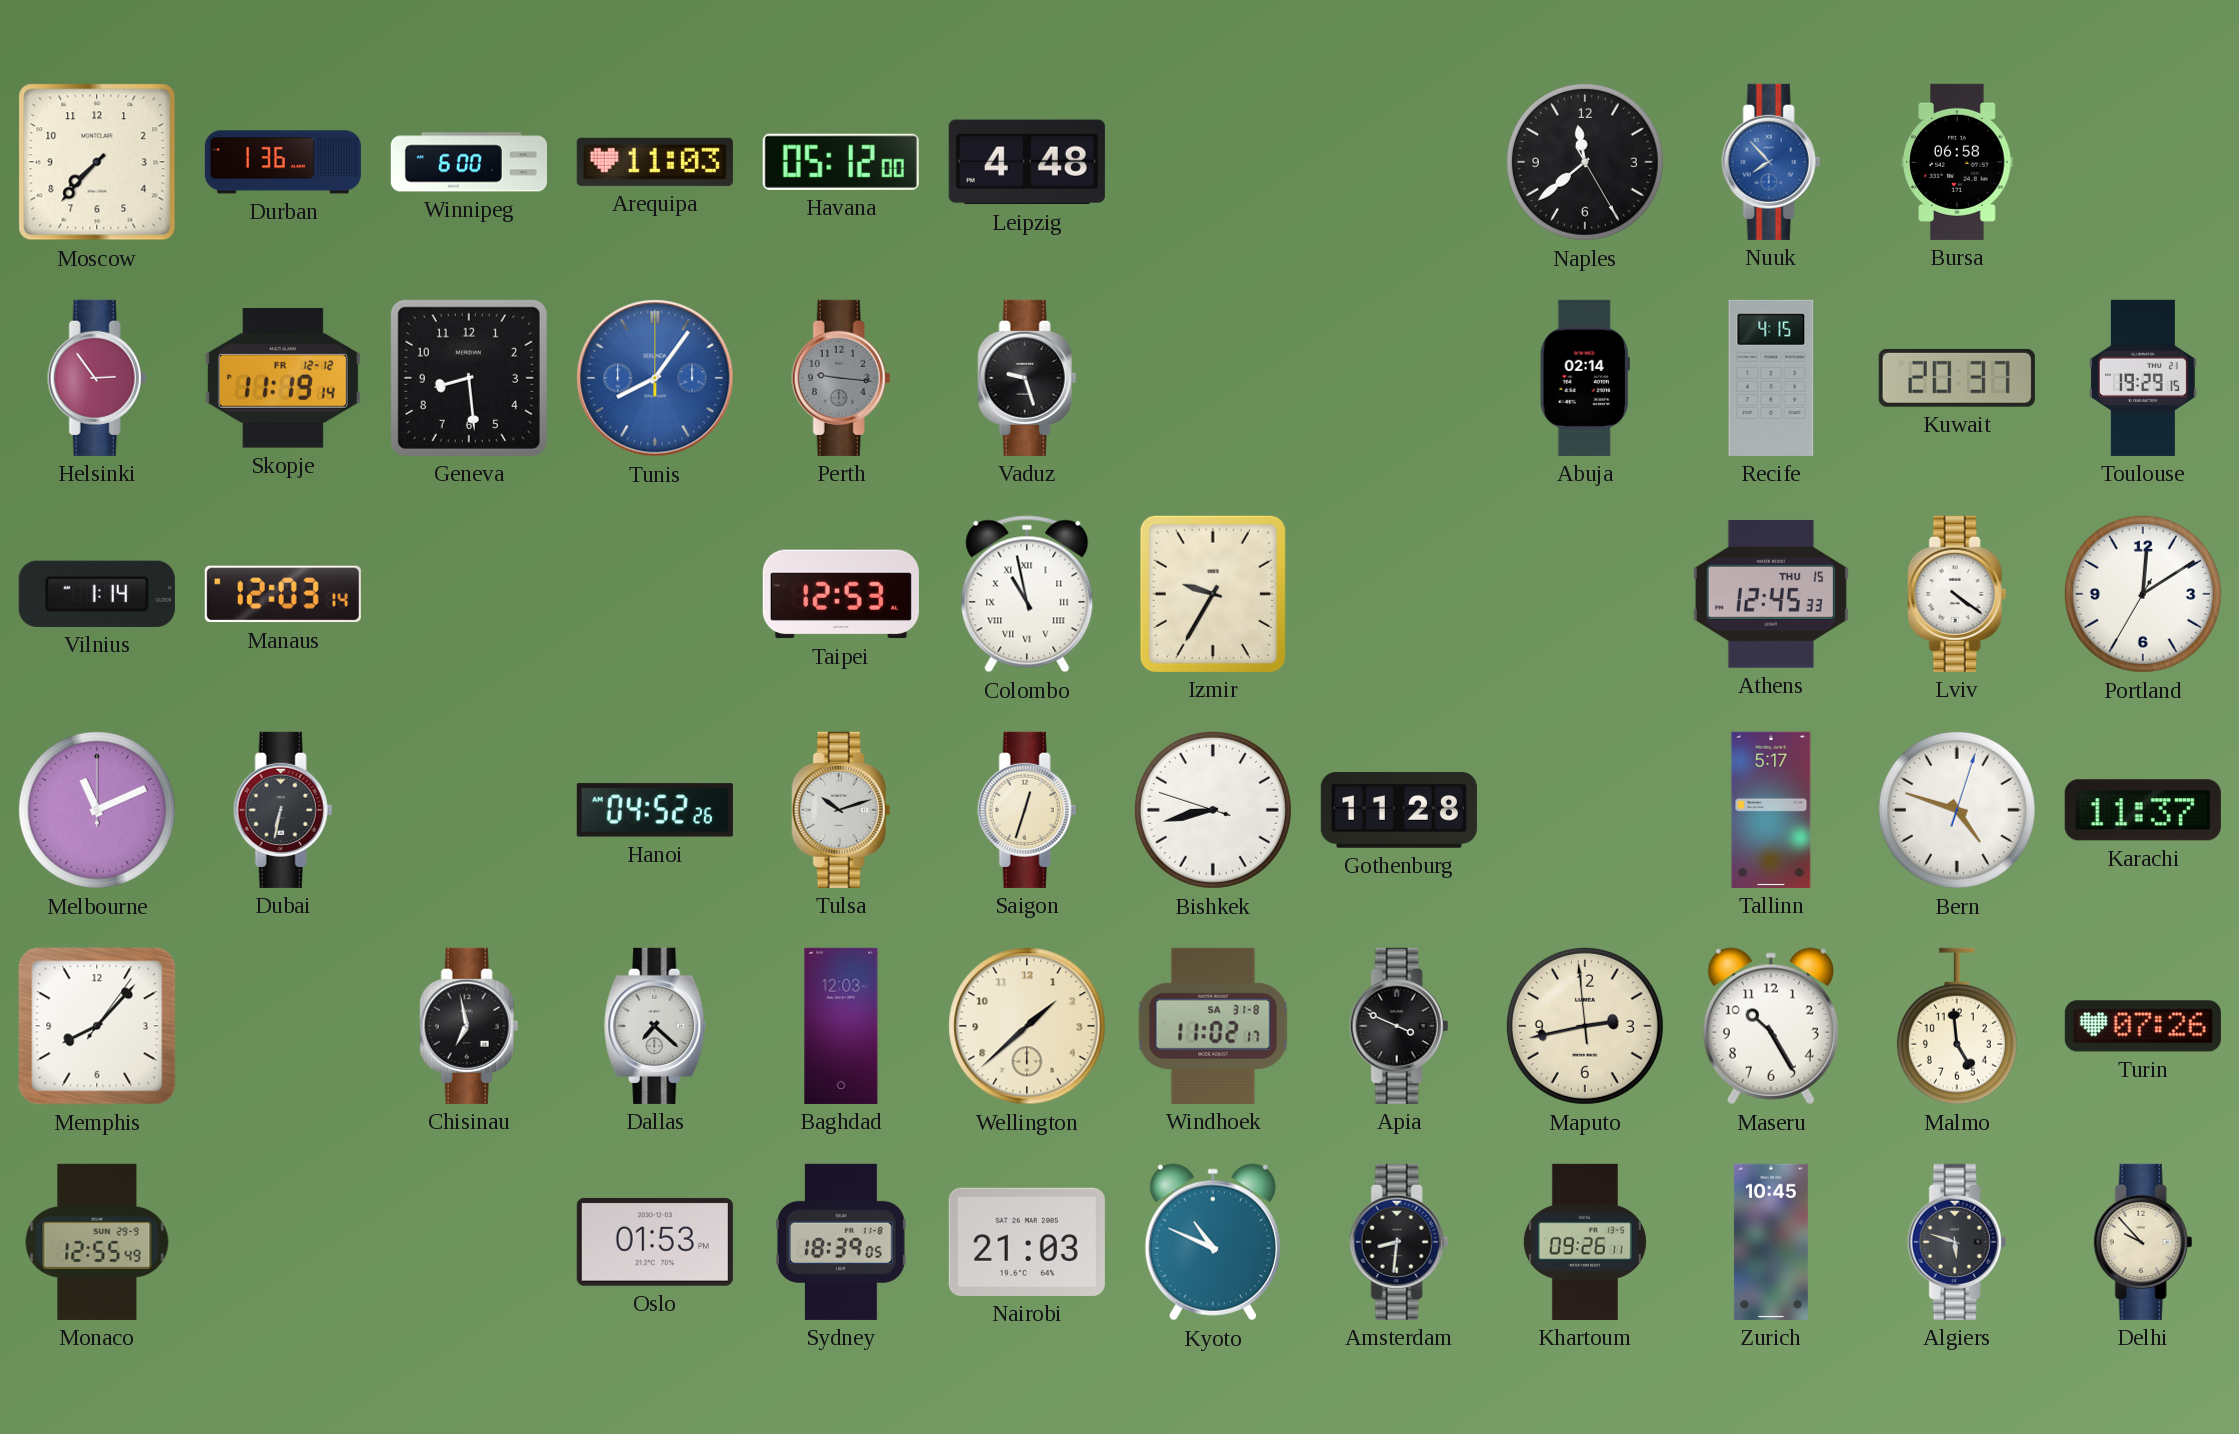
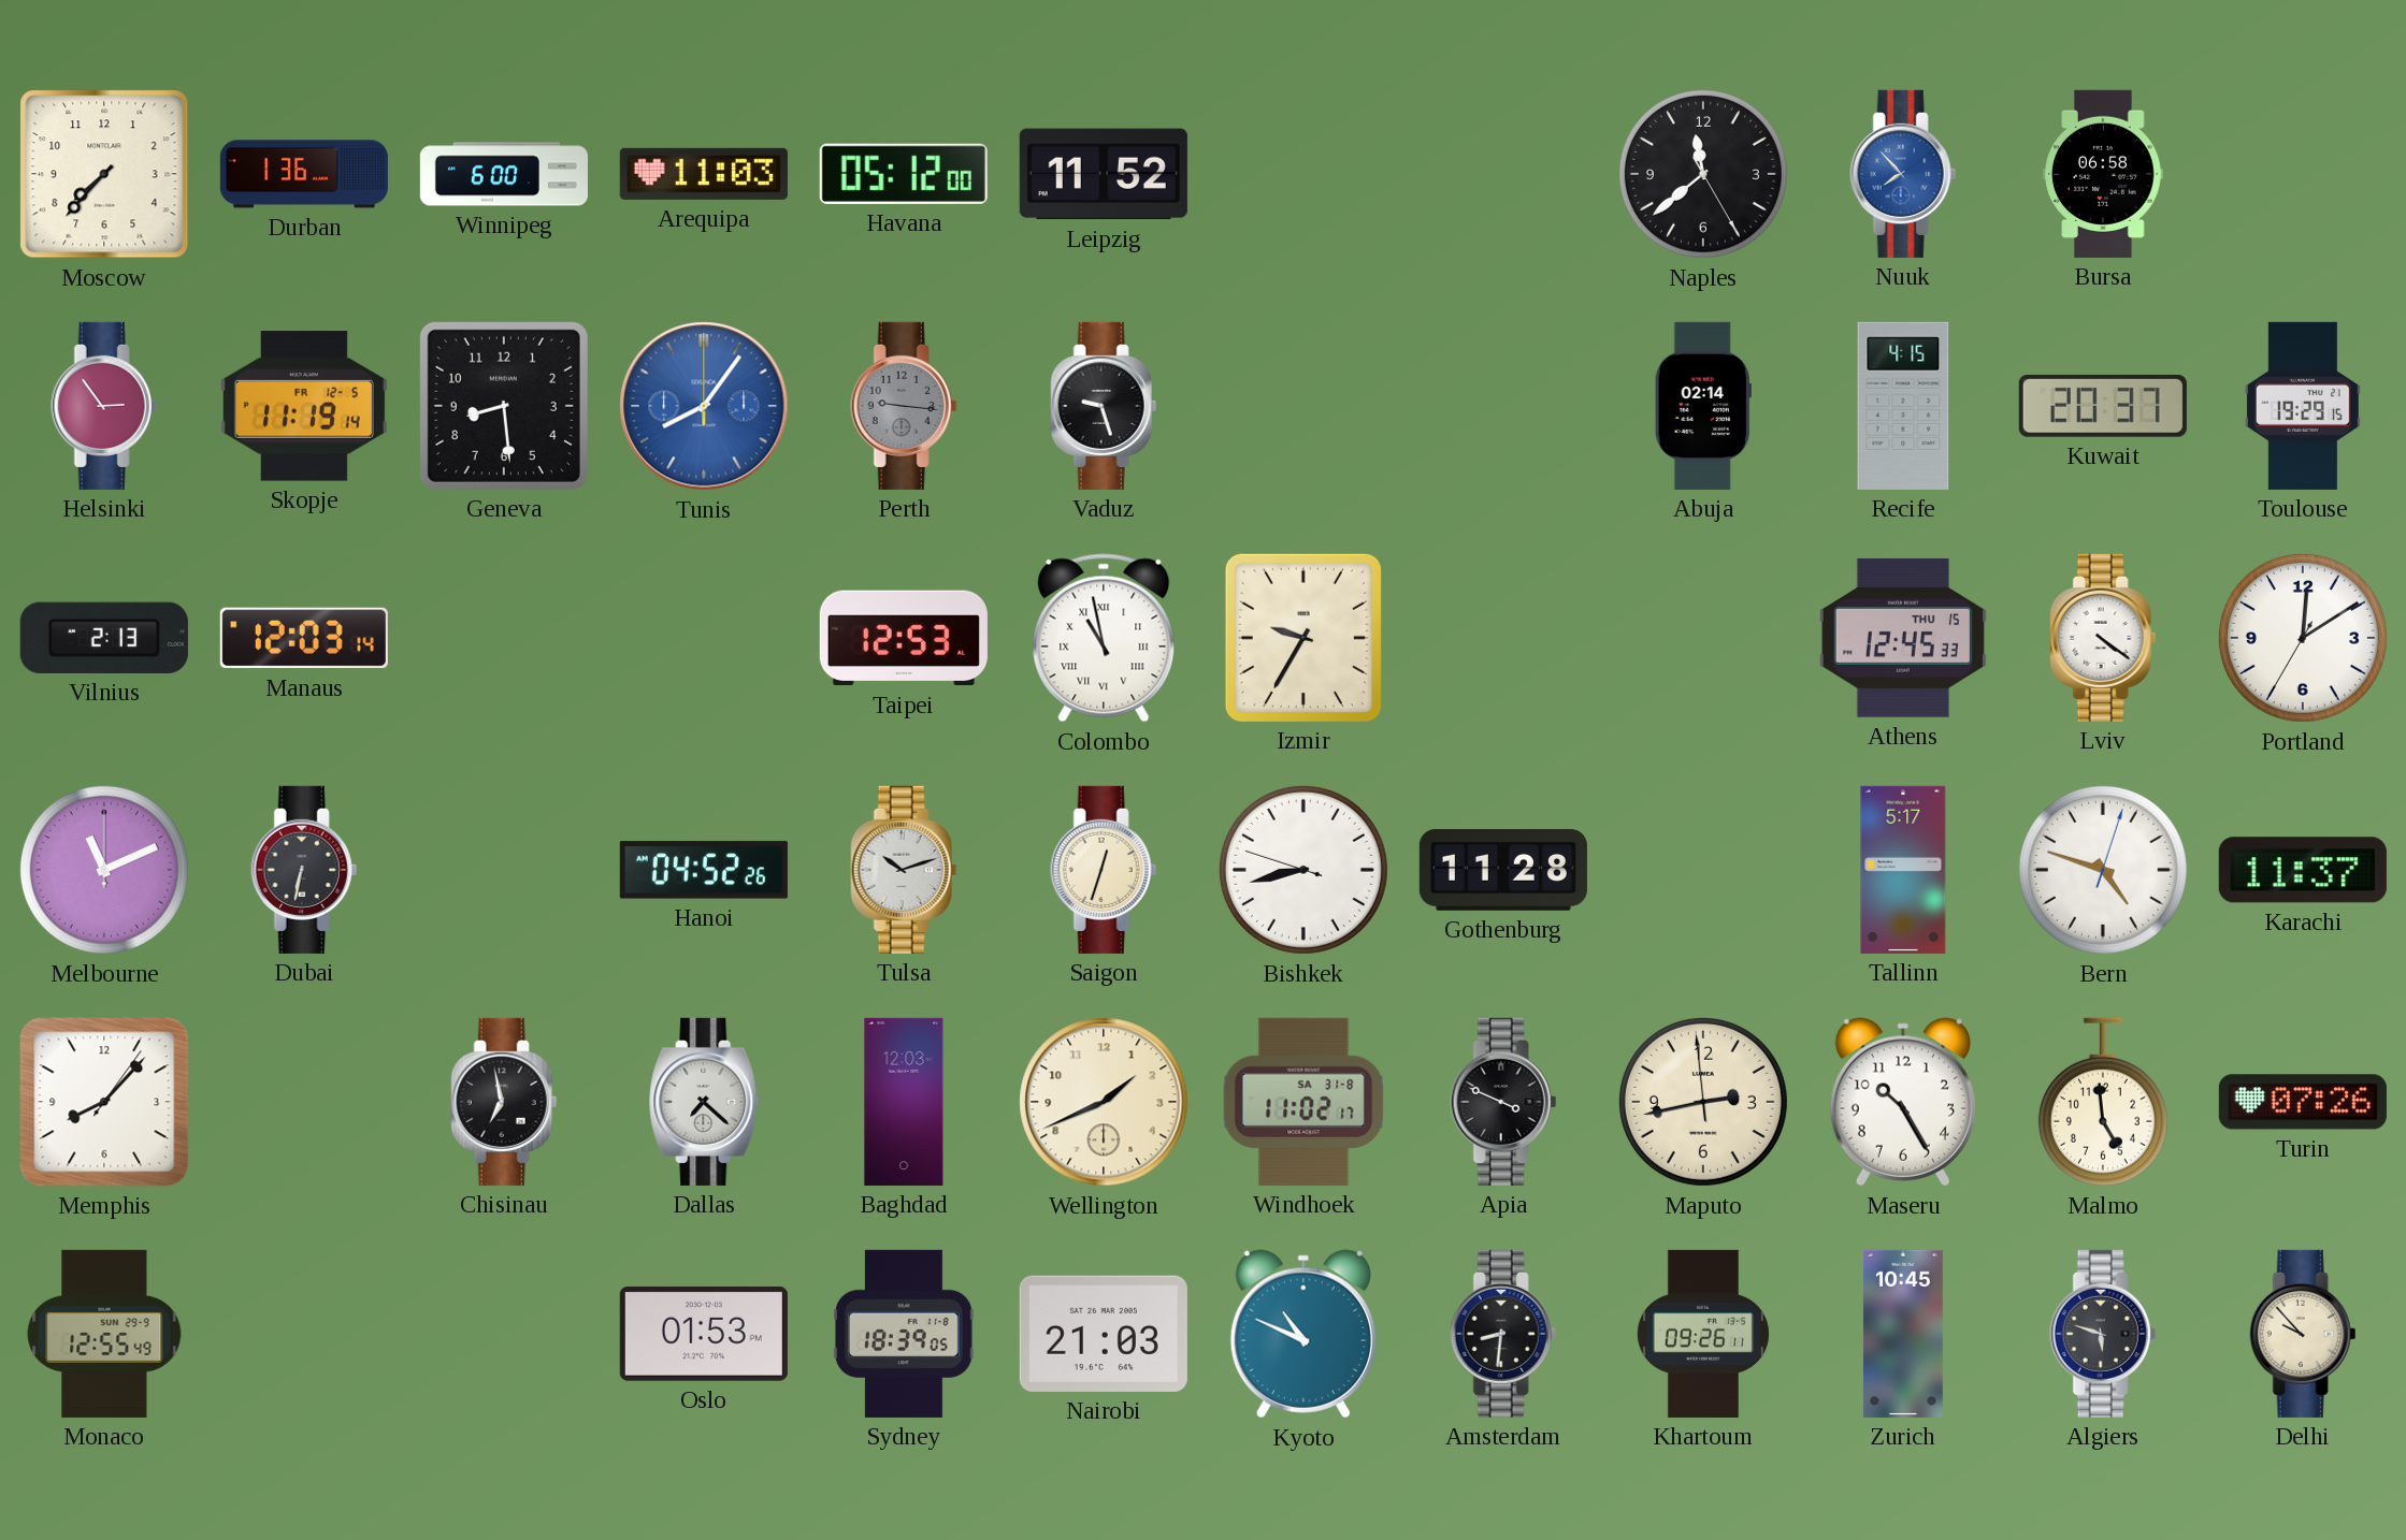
Leipzig: 4:48 -> 11:52 (1104, 174)
Skopje date: FR 12-12 -> FR 12-5 (304, 406)
Vilnius: 1:14 -> 2:13 (104, 638)
Wellington: 1:38 -> 1:41 (1104, 1102)
